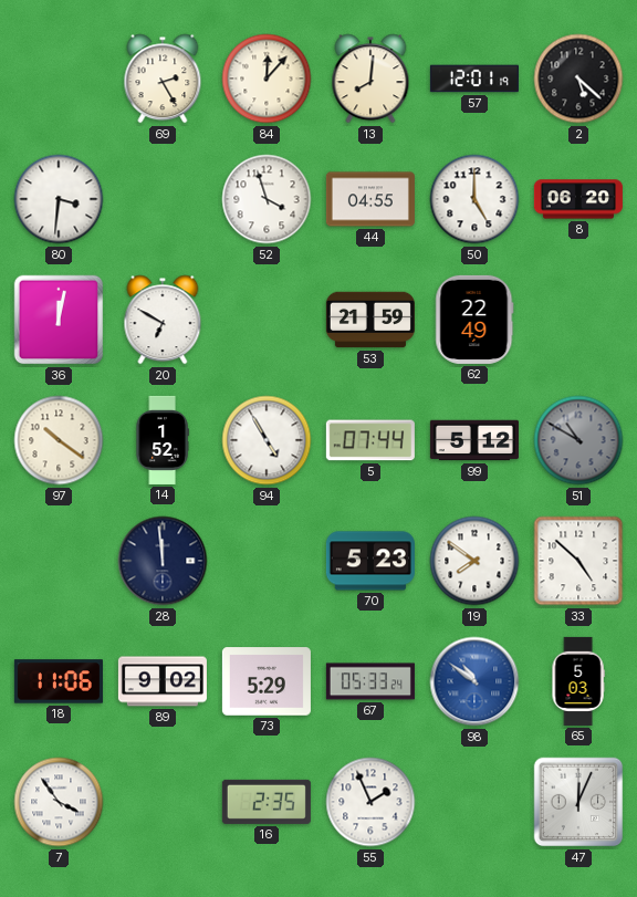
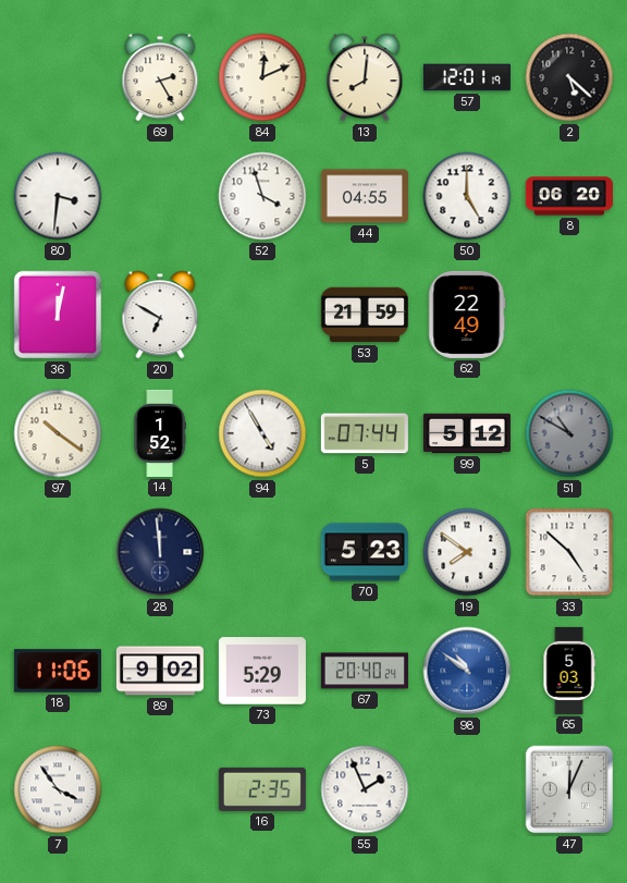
84: 12:07 -> 12:11 (262, 77)
67: 05:33 -> 20:40 (365, 671)
